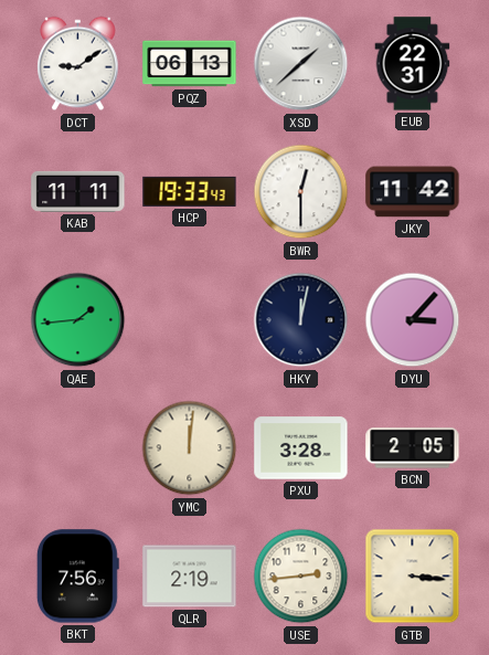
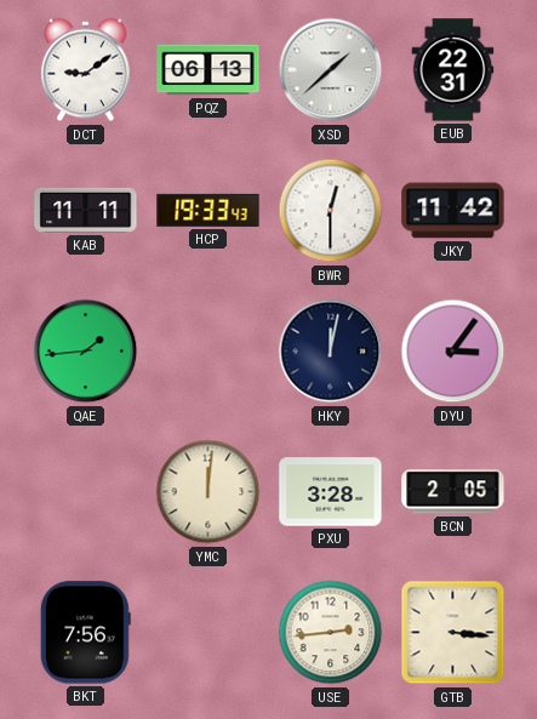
DYU: 3:07 -> 3:06 (453, 352)
QLR: 2:19 -> none (190, 577)
